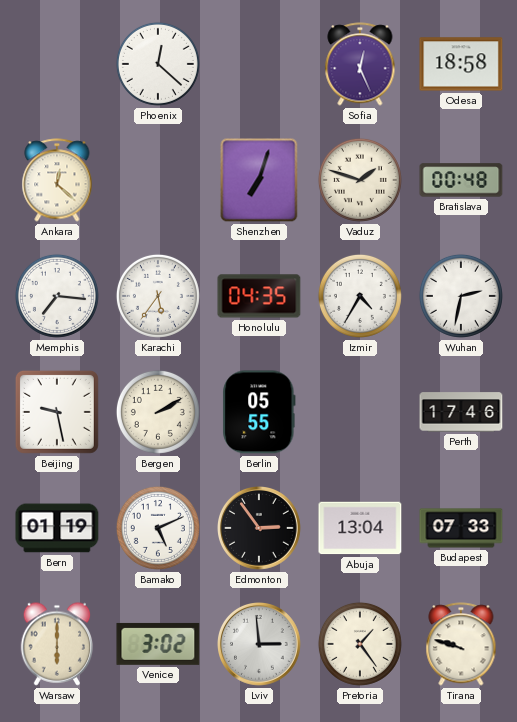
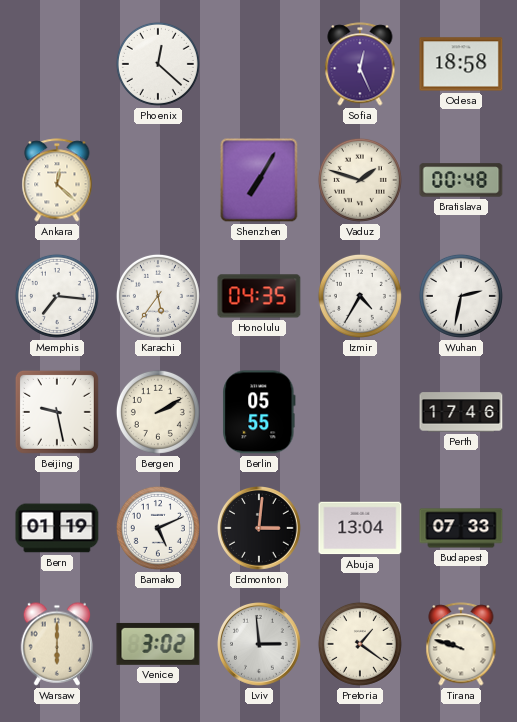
Shenzhen: 7:03 -> 7:05 (259, 180)
Edmonton: 2:54 -> 3:01 (260, 529)
Pretoria: 1:24 -> 1:21 (360, 644)
